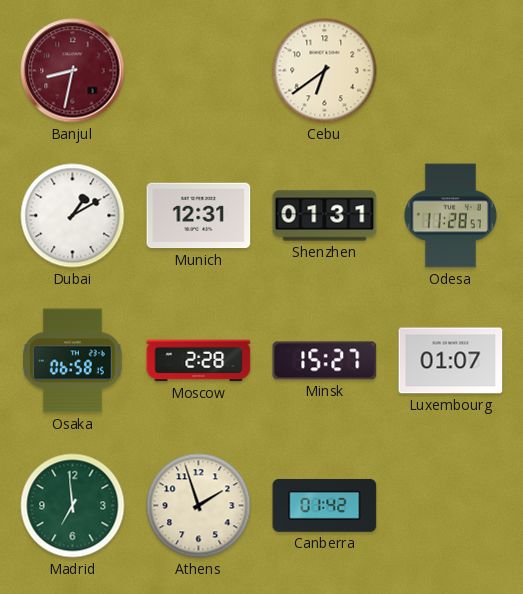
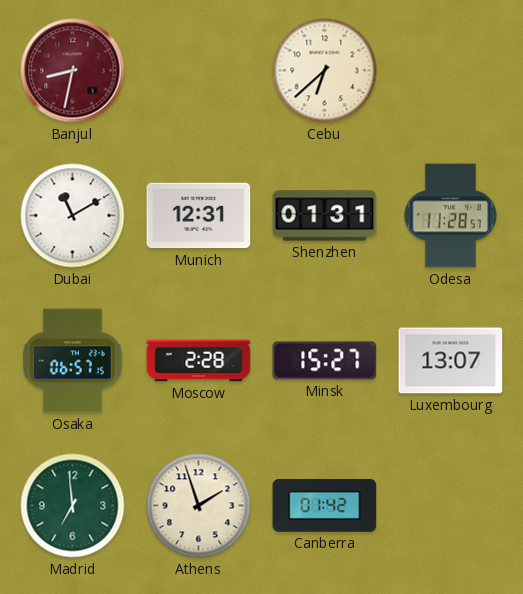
Cebu: 6:39 -> 6:38 (325, 71)
Dubai: 1:10 -> 11:10 (73, 216)
Osaka: 06:58 -> 06:57 (72, 361)
Luxembourg: 01:07 -> 13:07 (451, 361)
